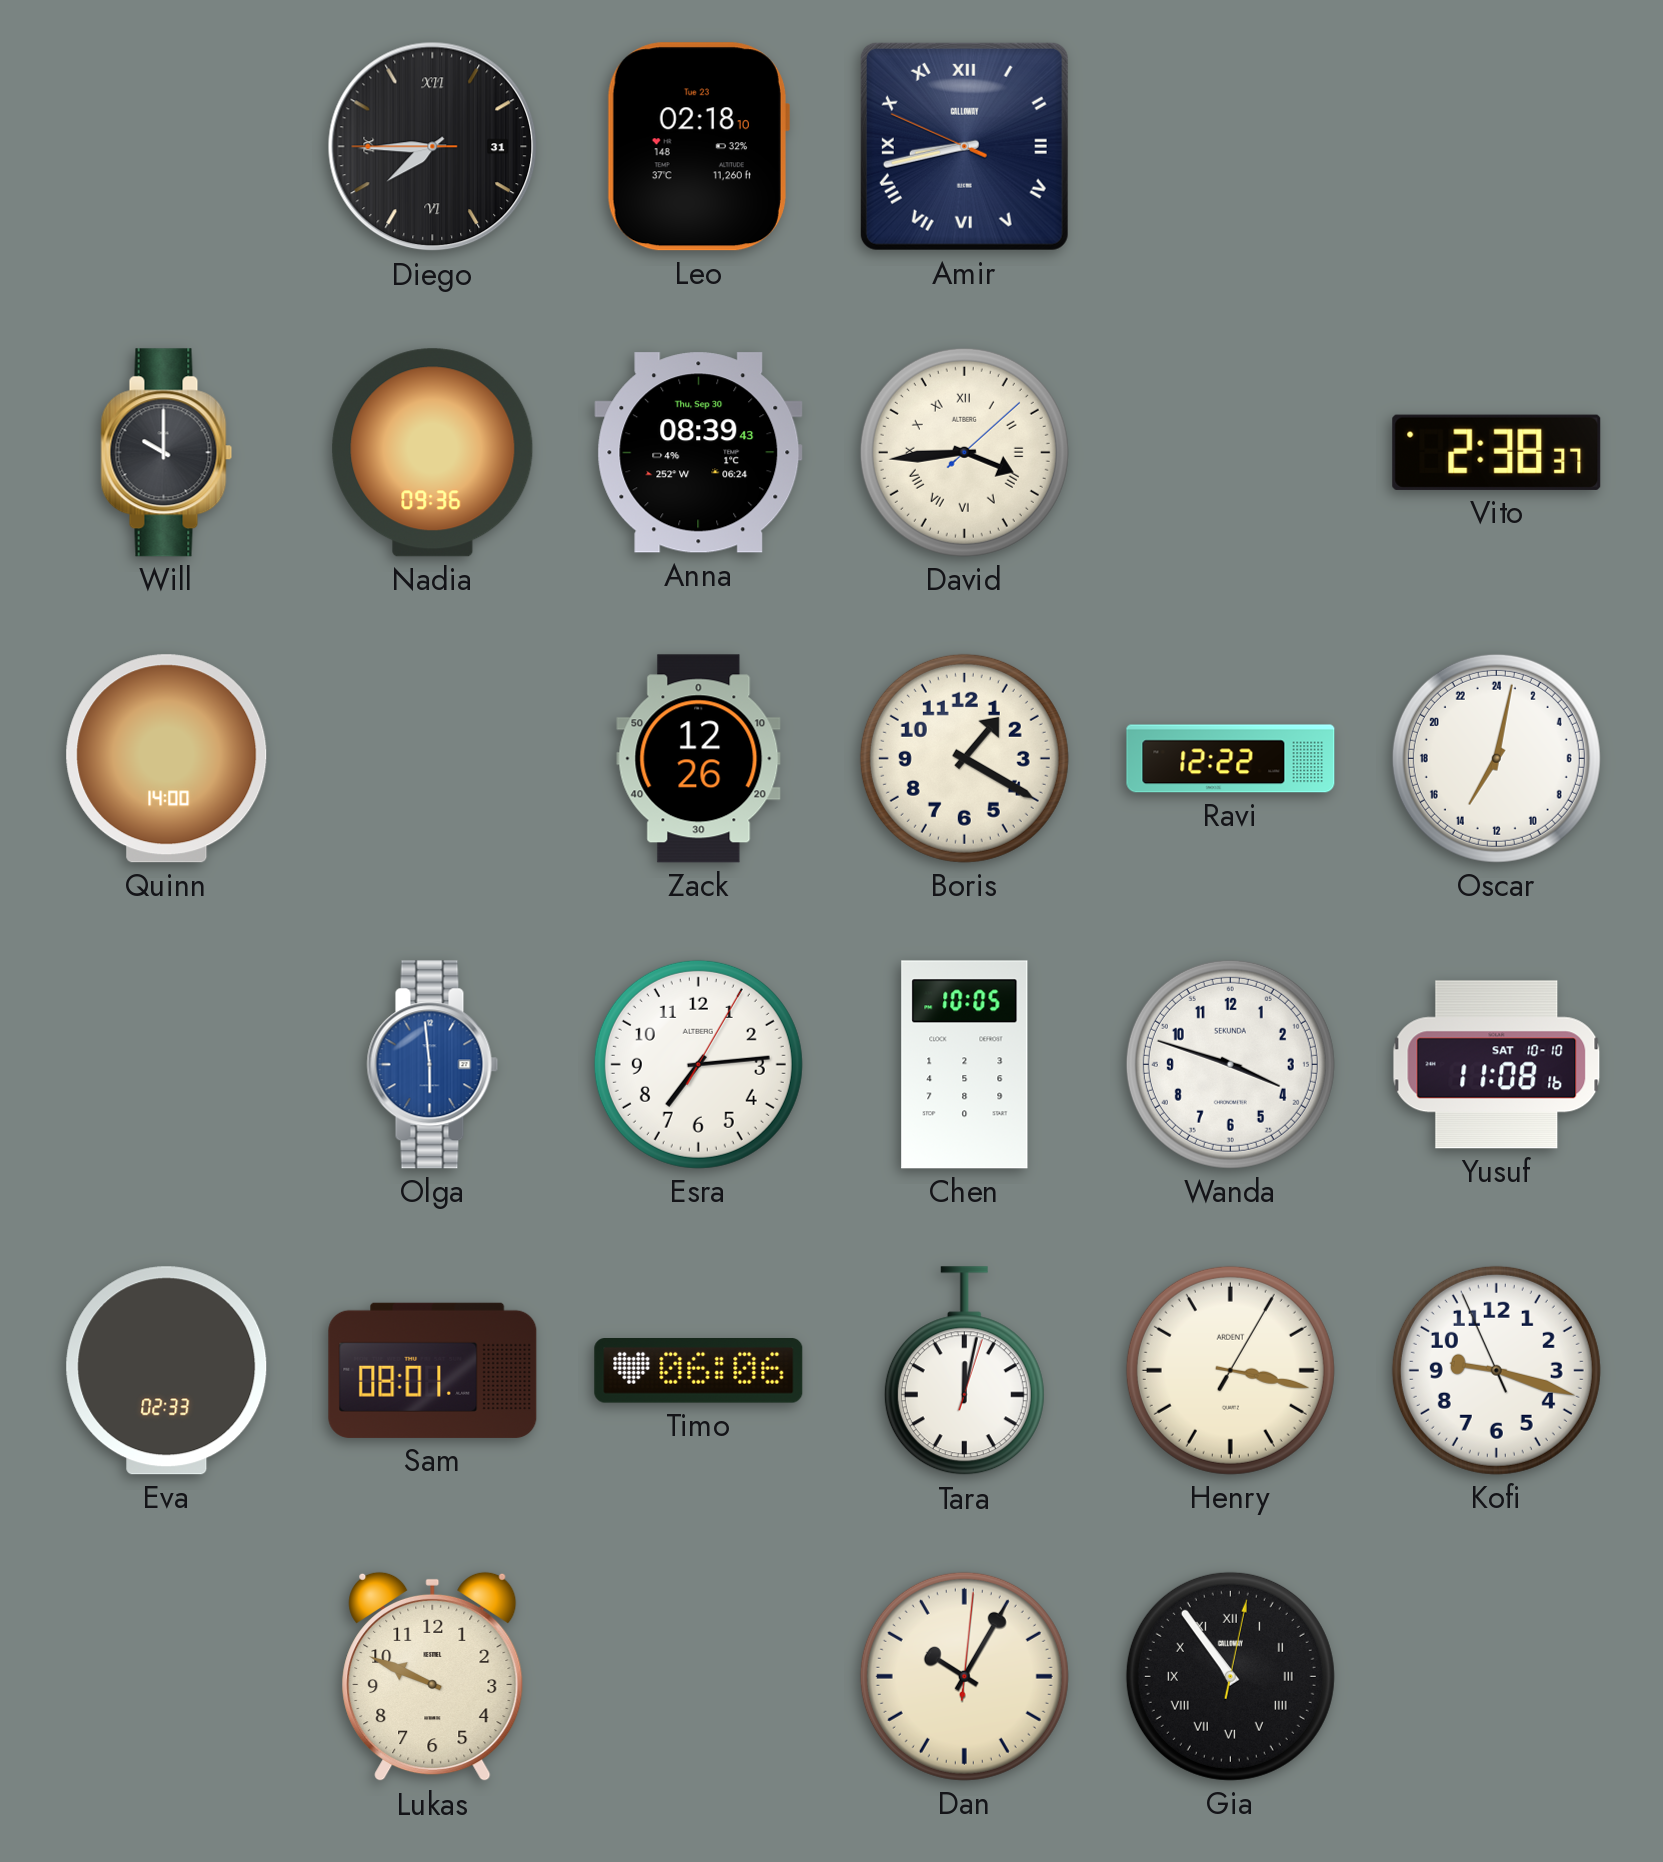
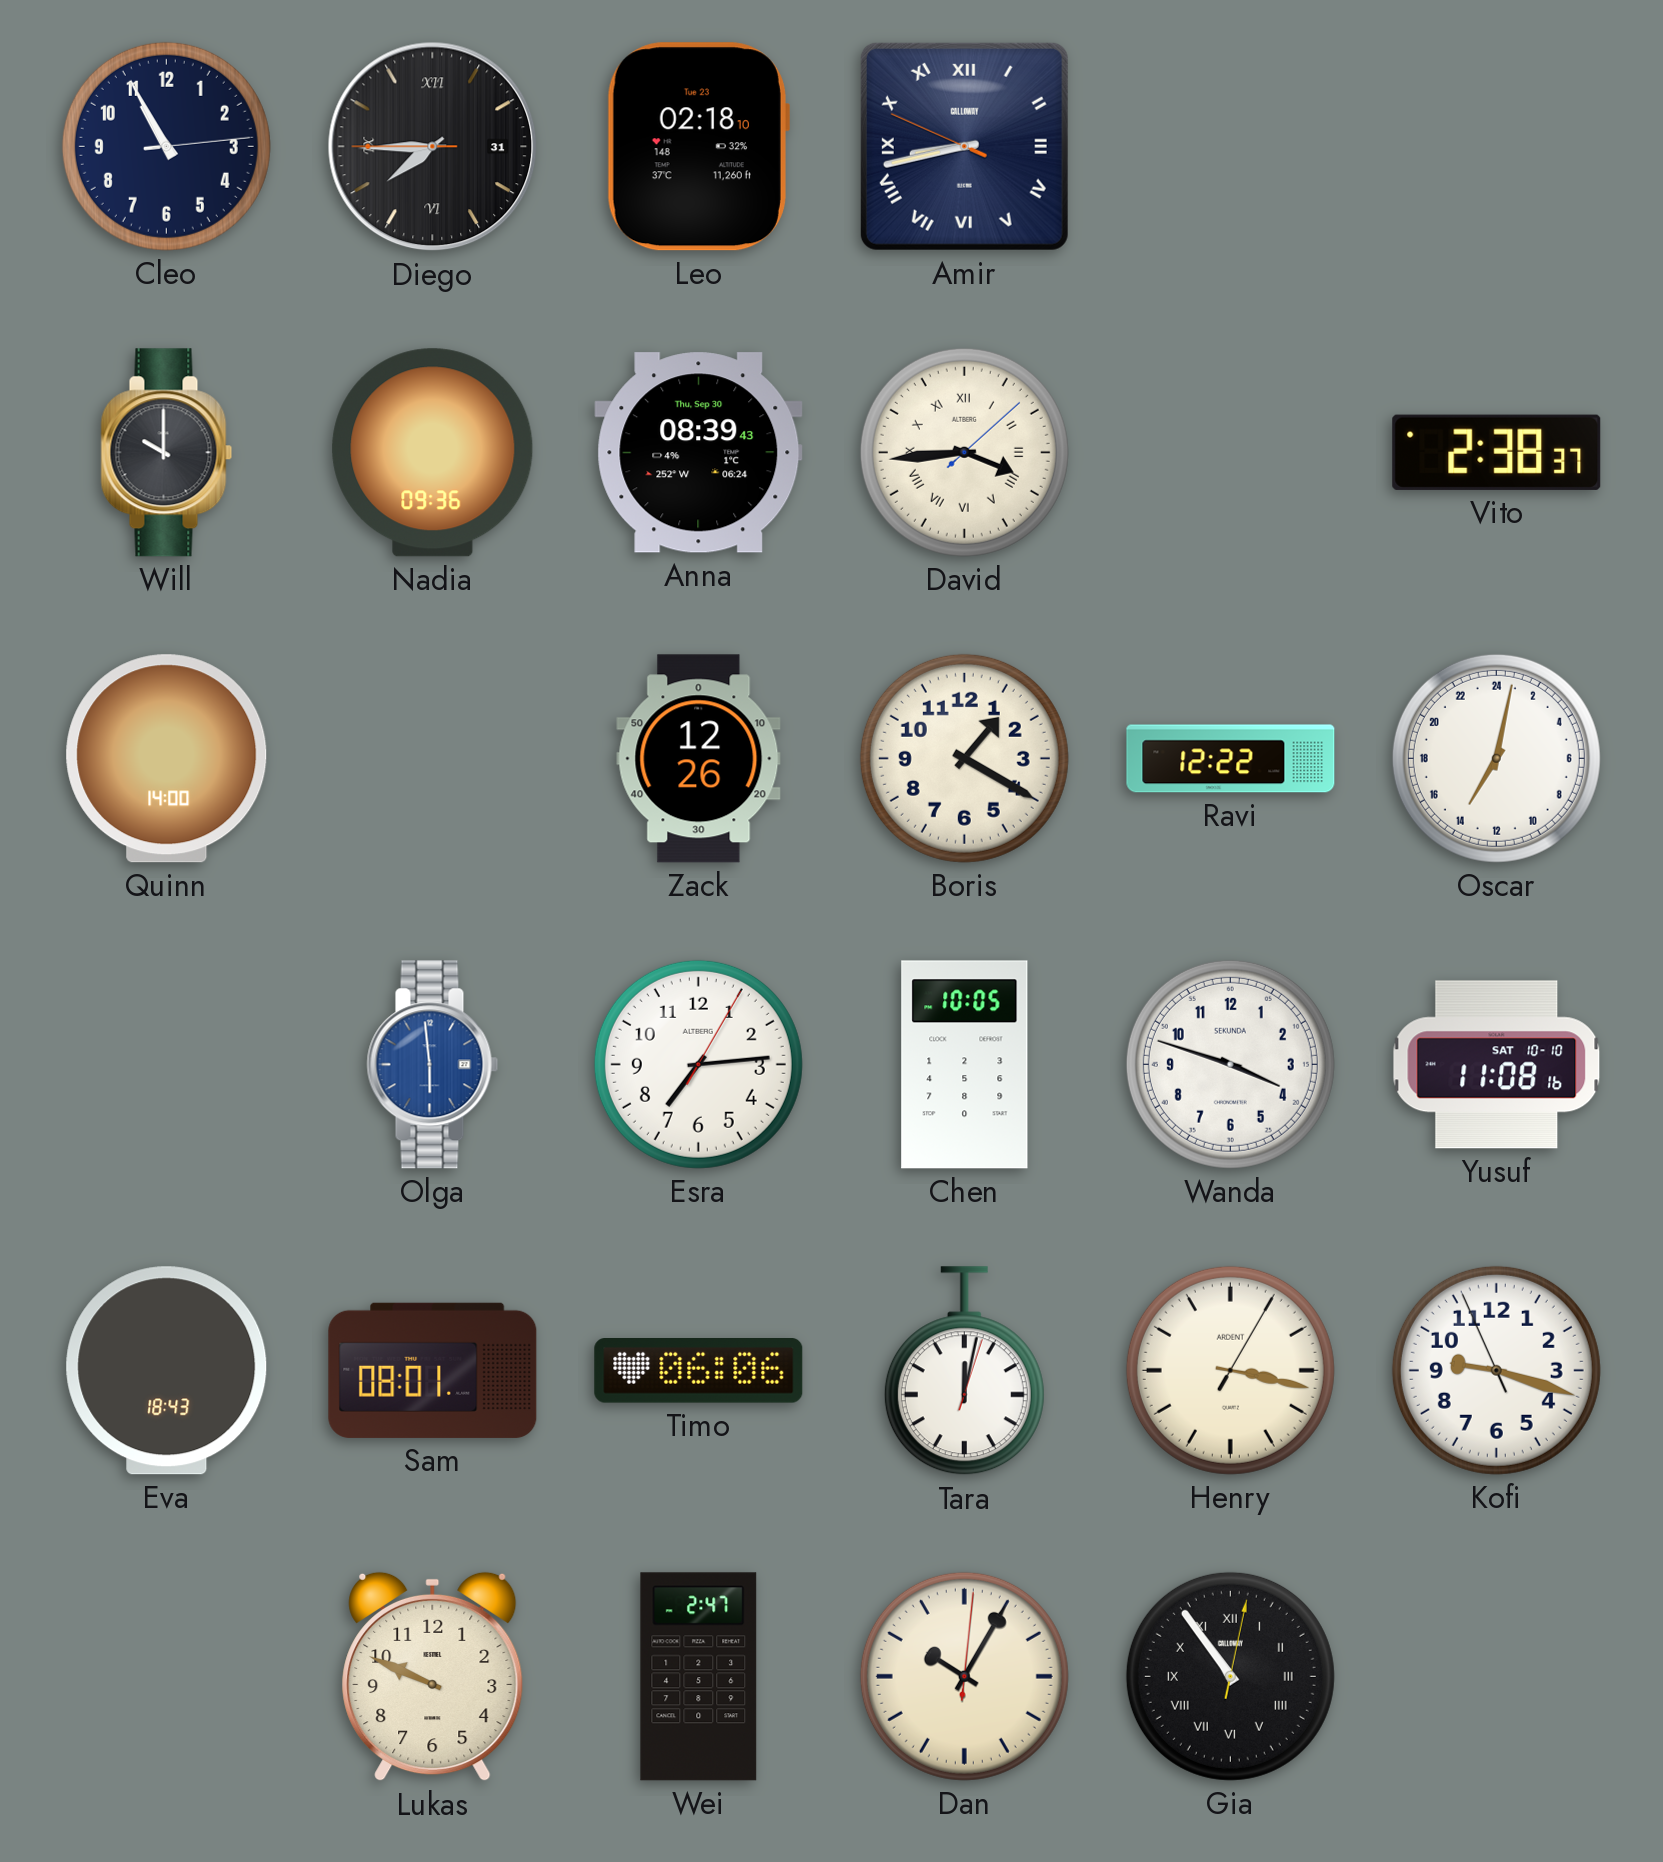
Cleo: none -> 10:55 (166, 146)
Eva: 02:33 -> 18:43 (167, 1371)
Wei: none -> 2:47 (699, 1677)
